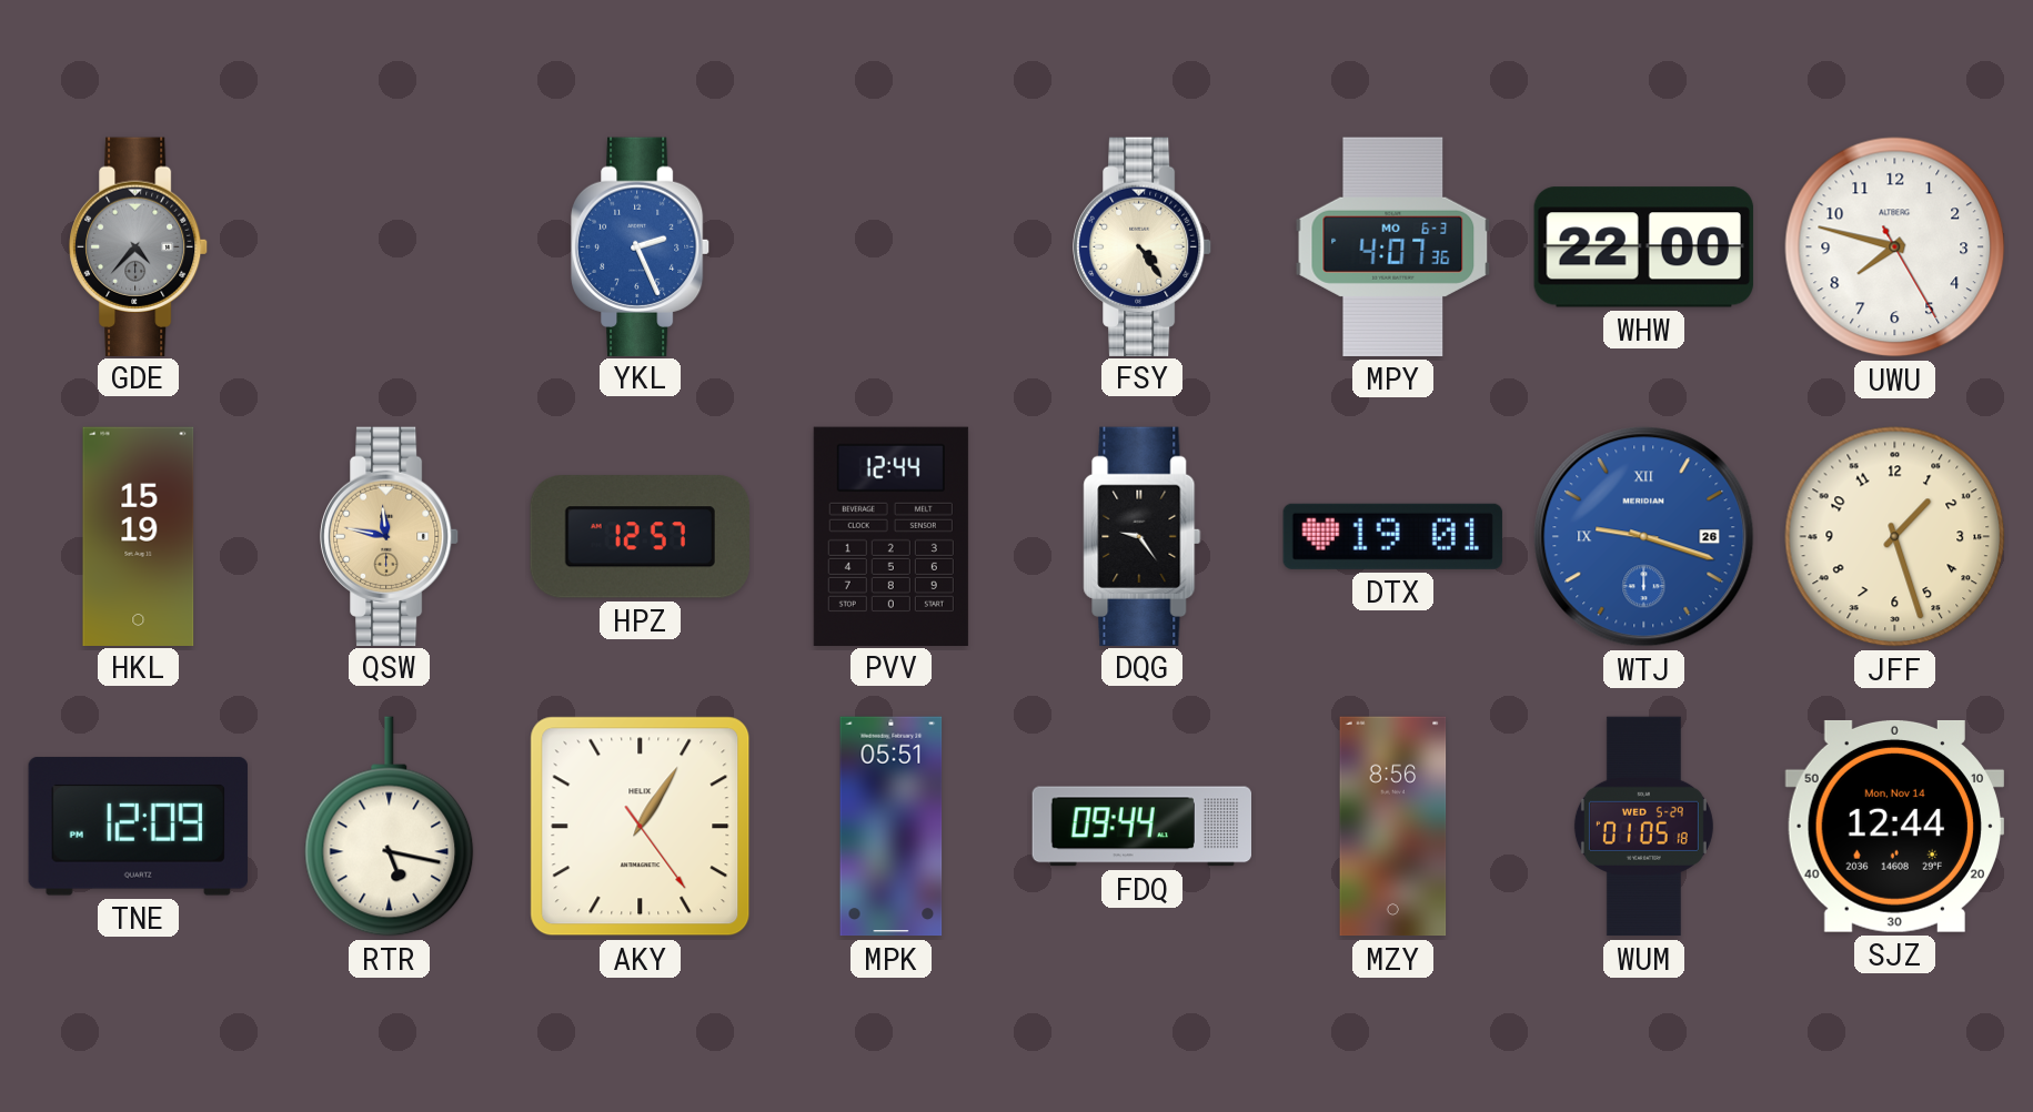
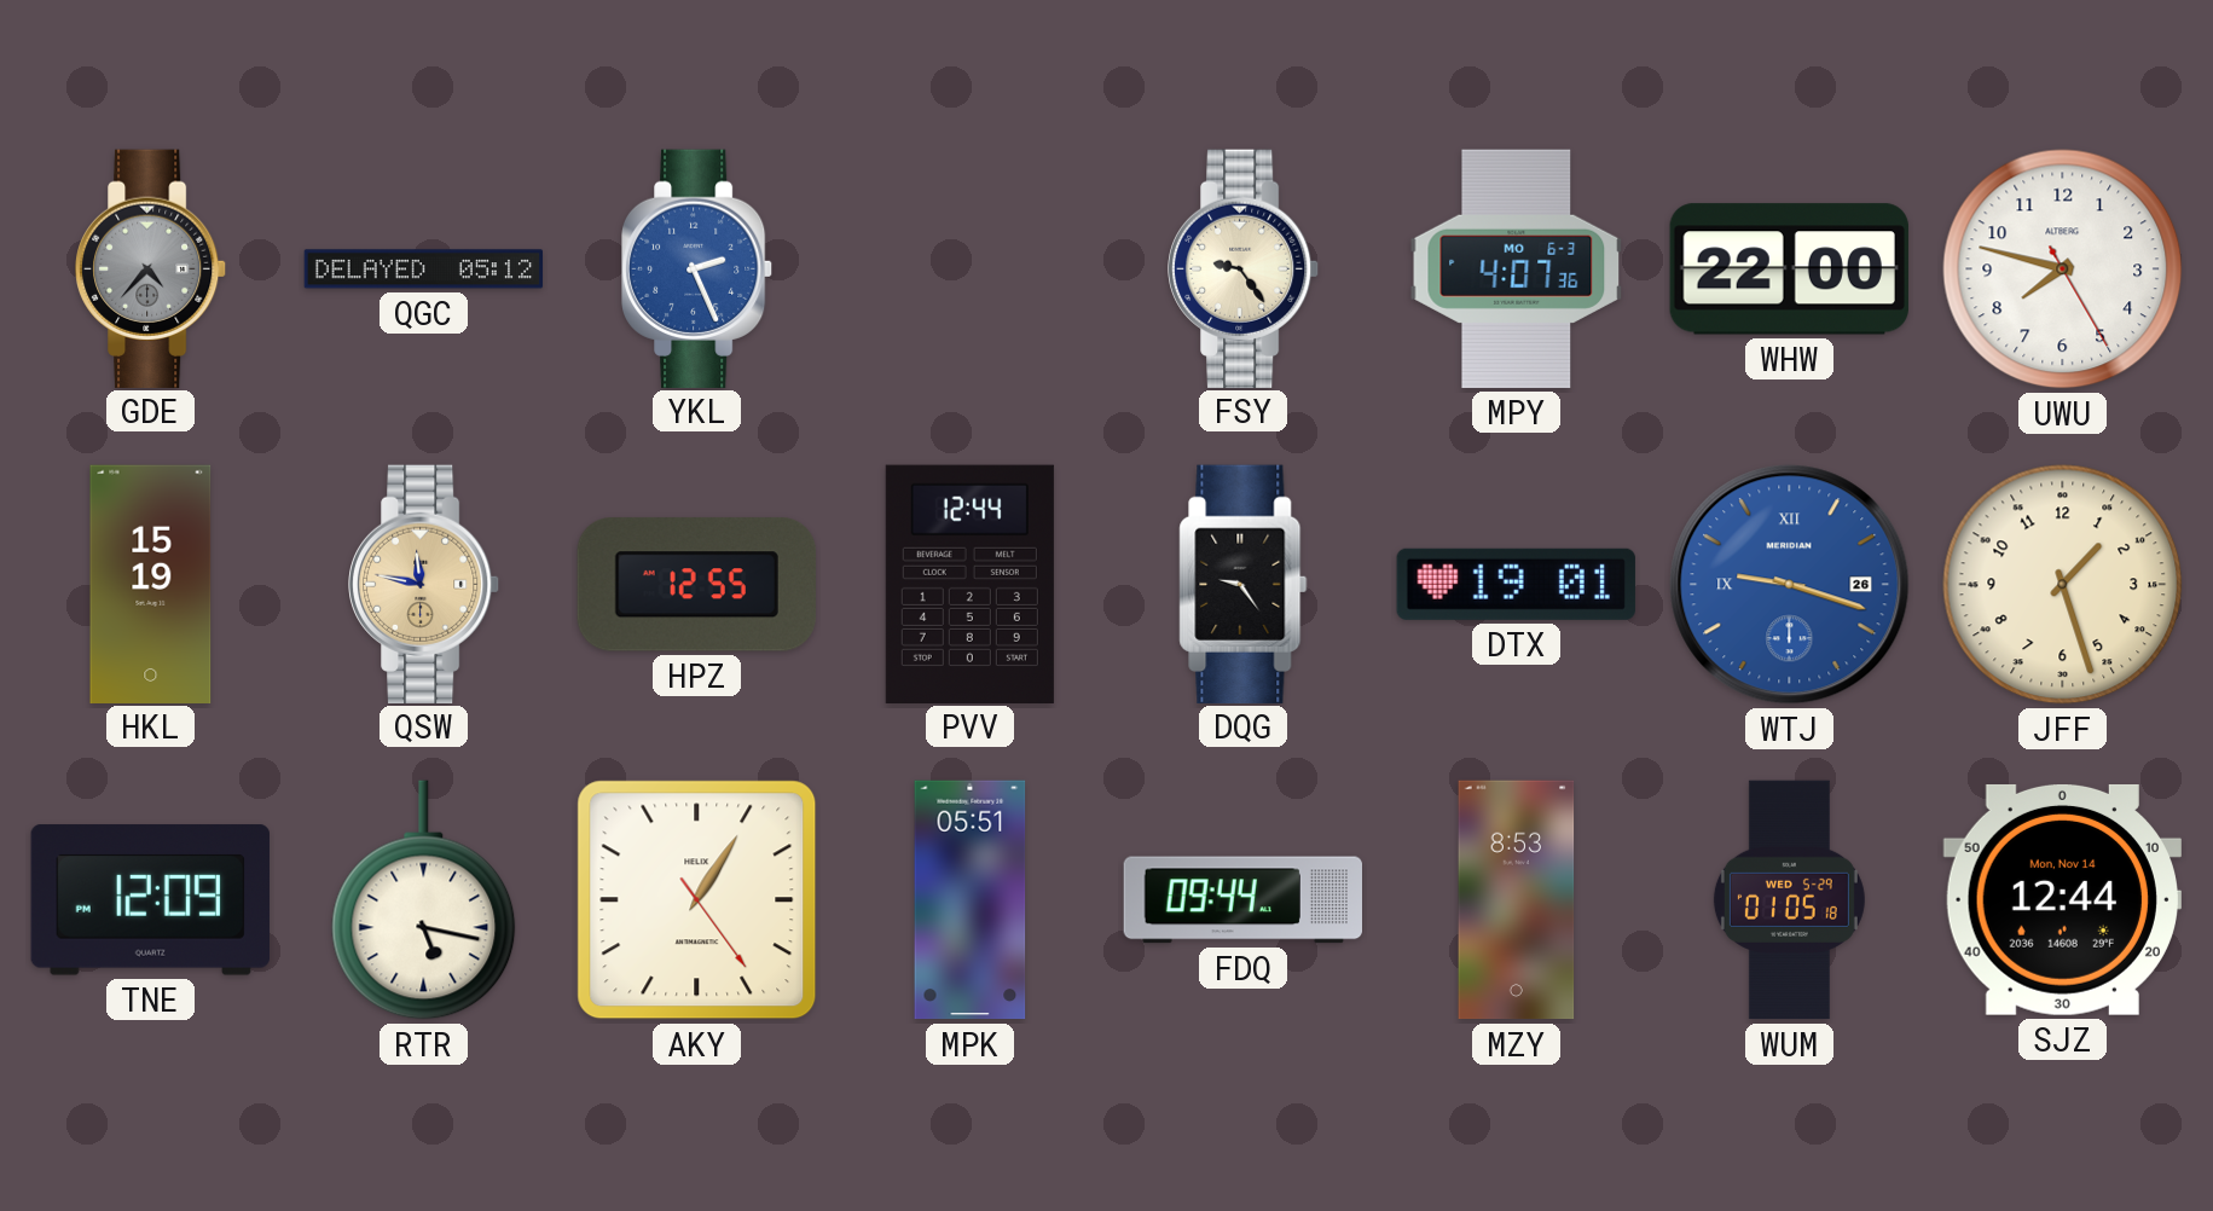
QGC: none -> 05:12 (424, 270)
FSY: 4:24 -> 9:24 (1245, 268)
HPZ: 12:57 -> 12:55 (696, 585)
MZY: 8:56 -> 8:53 (1517, 900)
